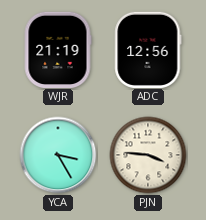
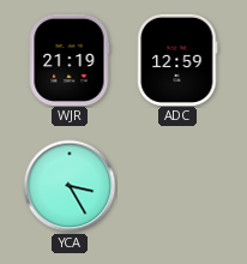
ADC: 12:56 -> 12:59 (177, 59)
PJN: 3:46 -> none (148, 155)
